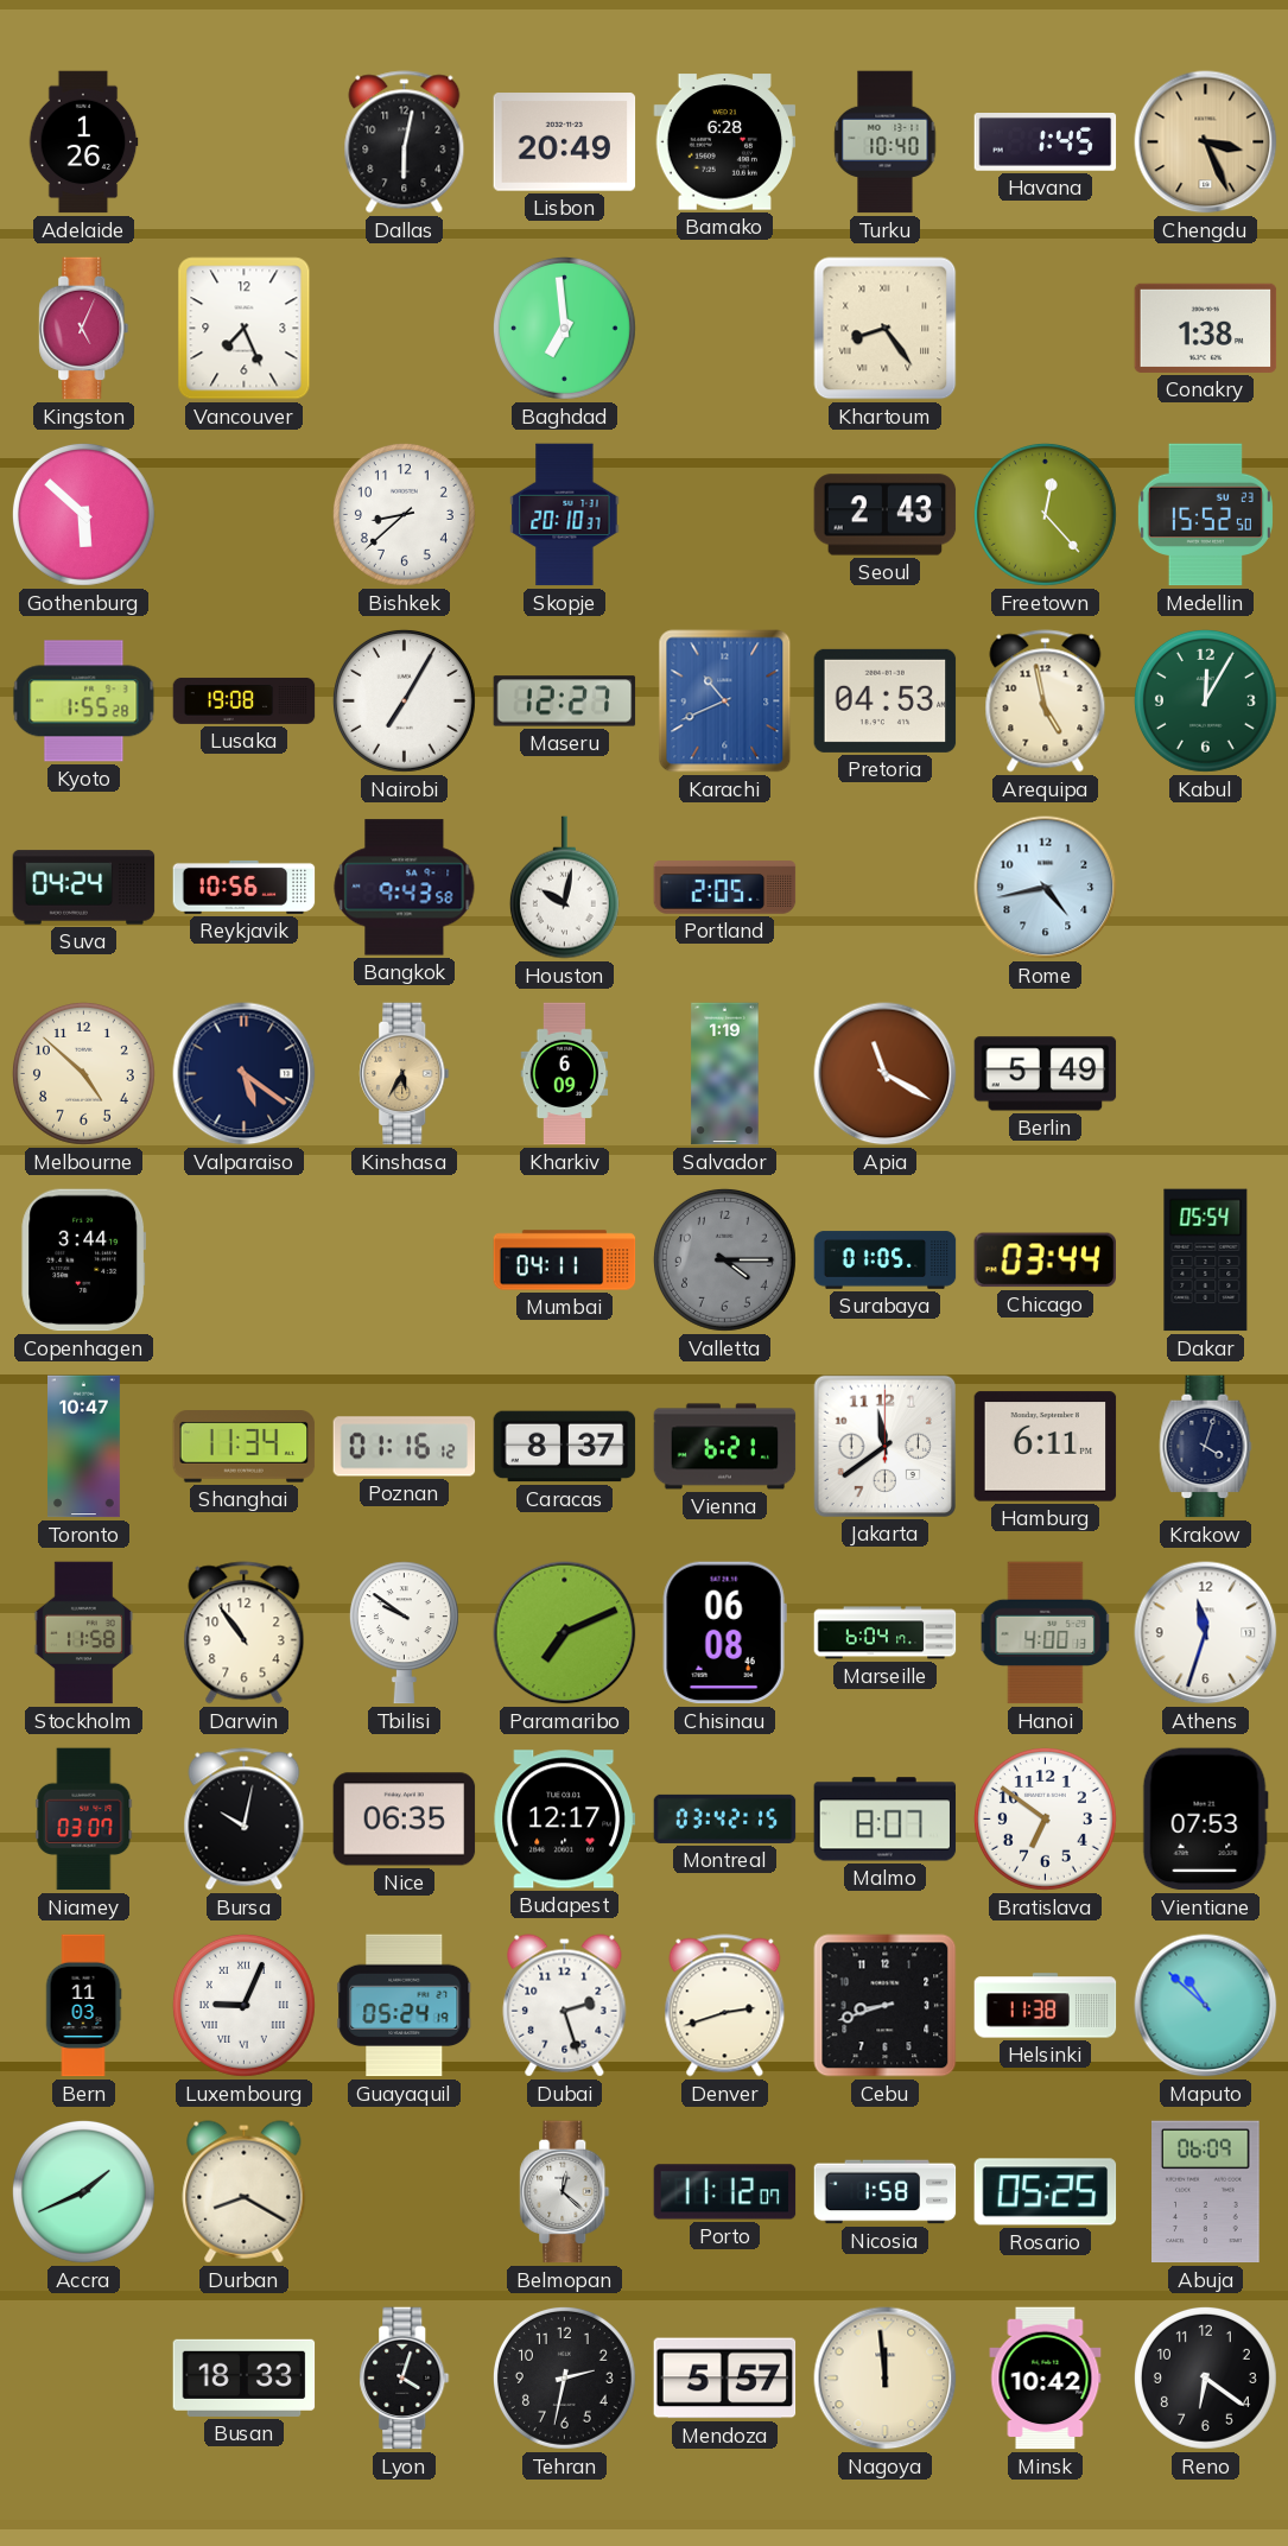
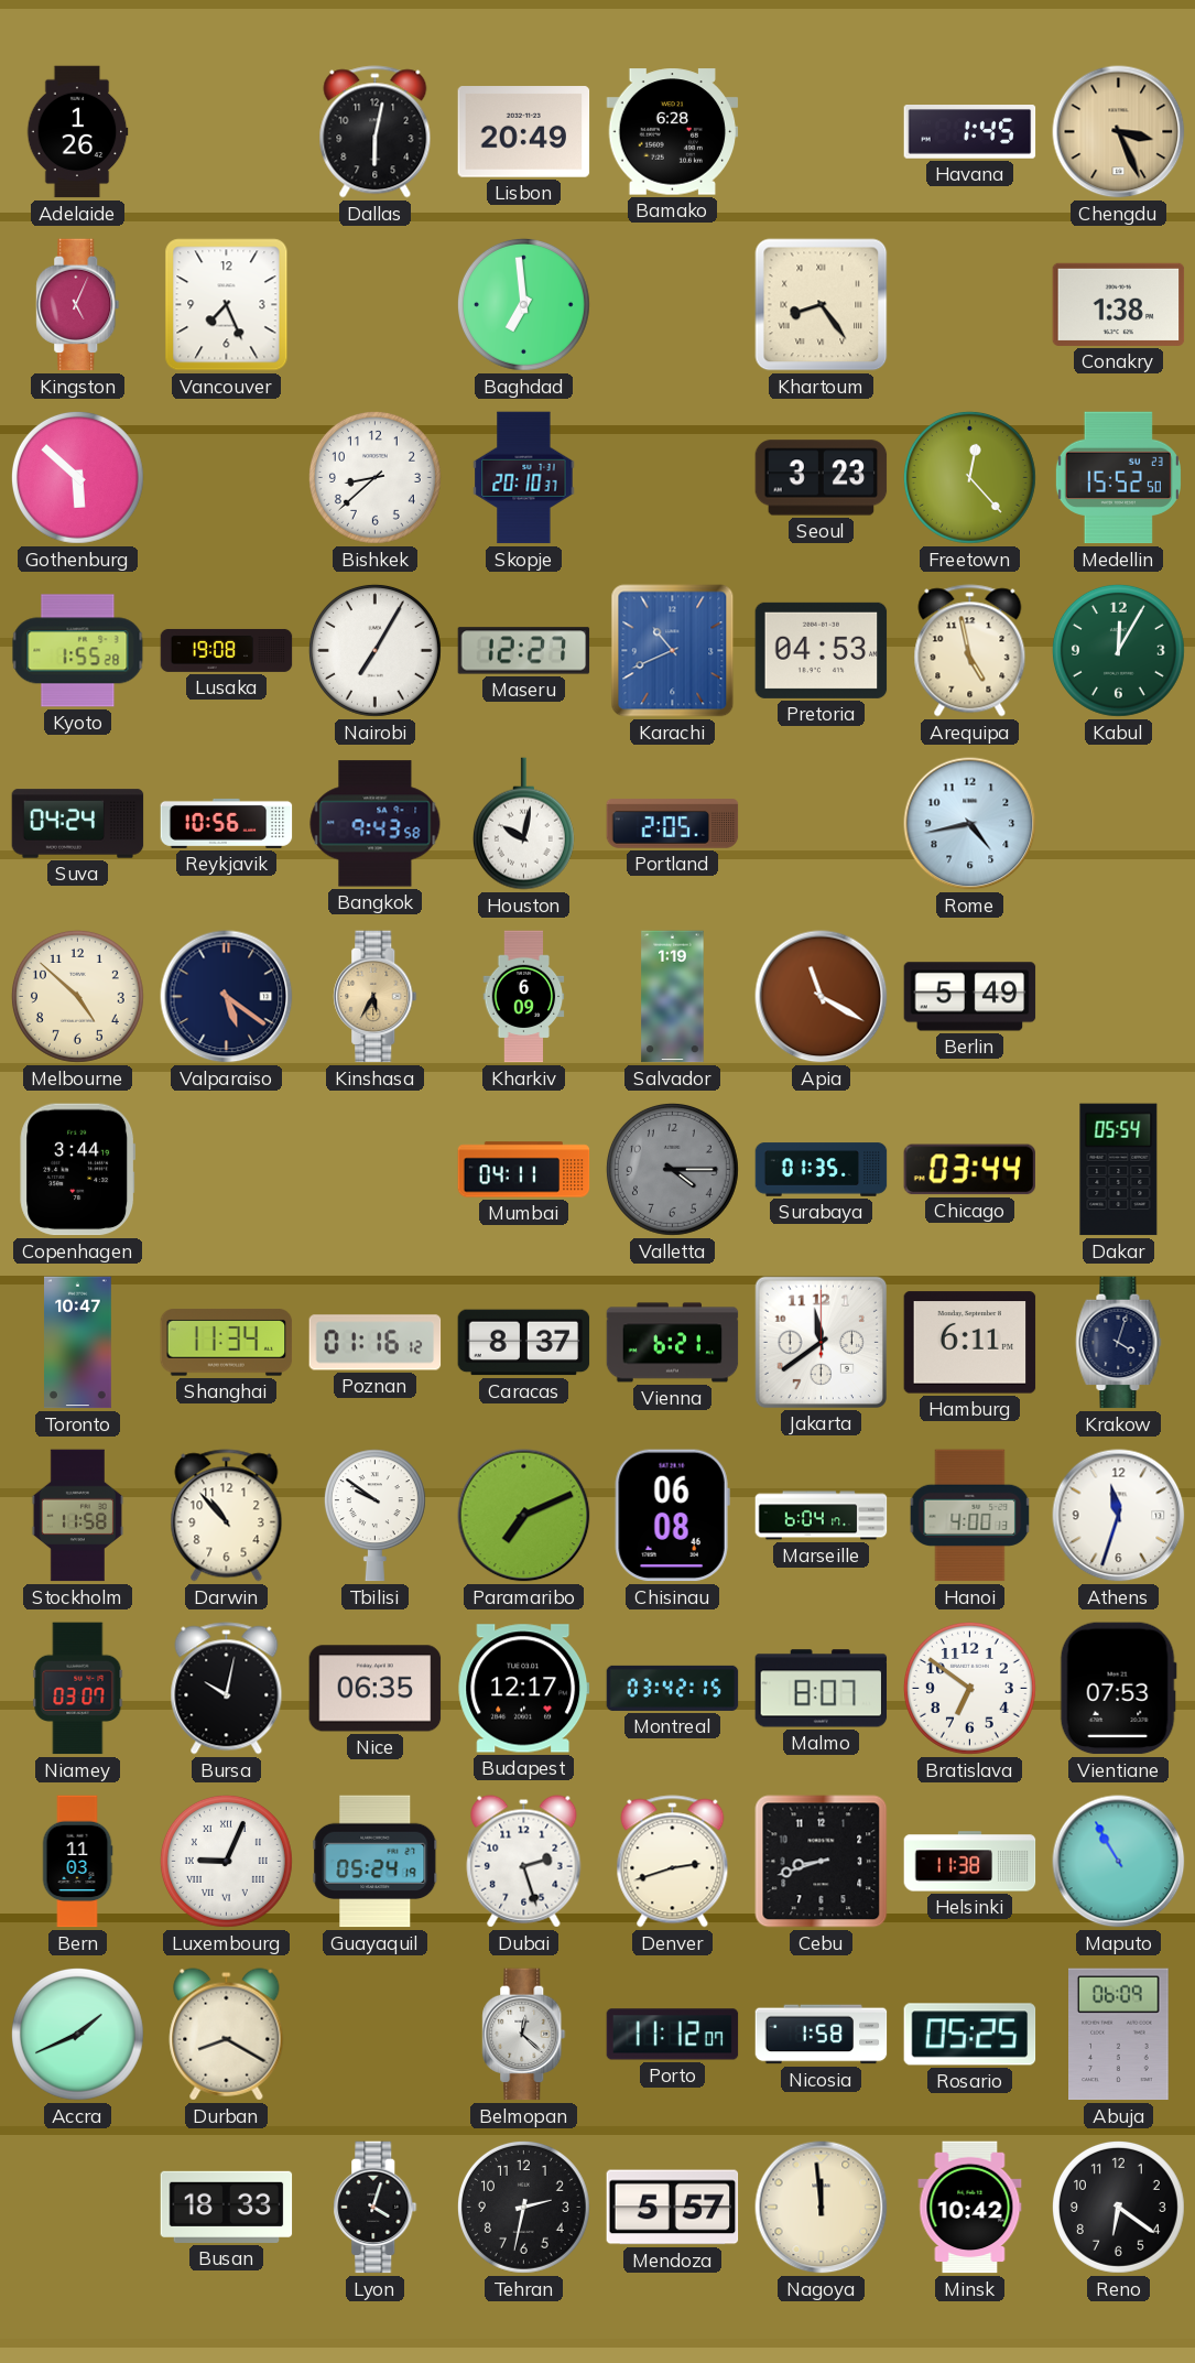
Turku: 10:40 -> none (886, 142)
Seoul: 2:43 -> 3:23 (822, 478)
Surabaya: 01:05 -> 01:35 (822, 1170)
Darwin: 10:54 -> 10:53 (227, 1516)
Maputo: 10:52 -> 10:55 (1119, 1862)
